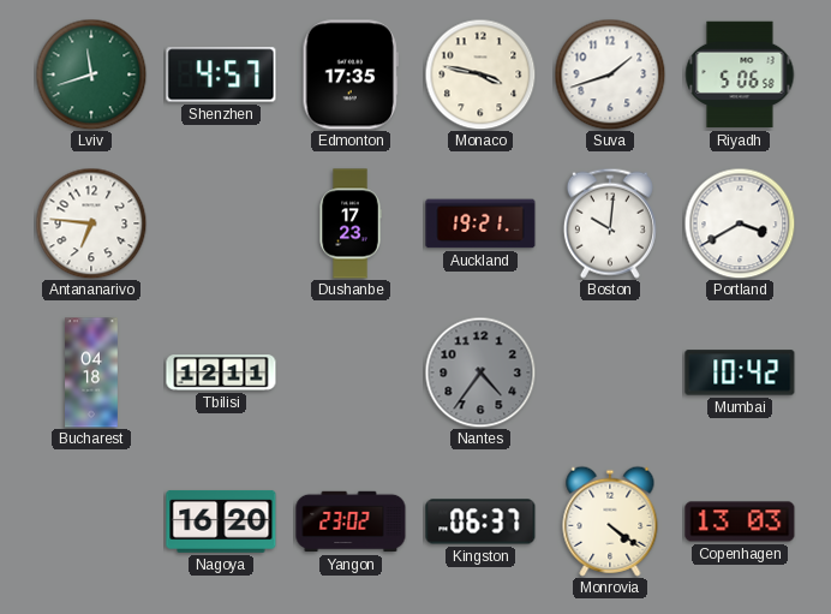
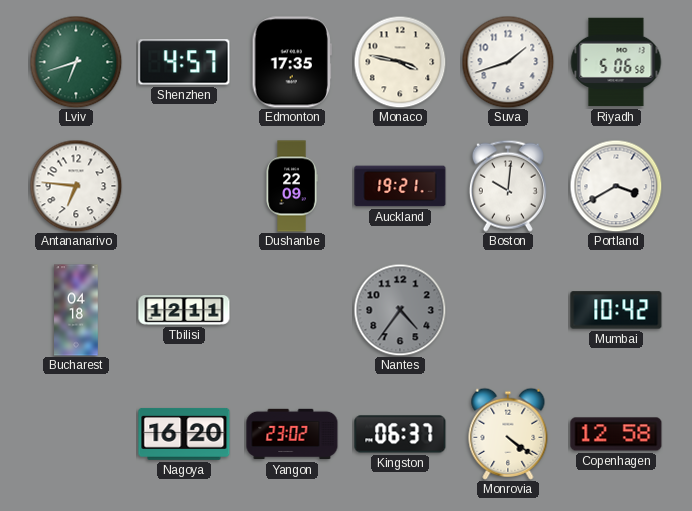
Lviv: 11:42 -> 6:42 (76, 62)
Dushanbe: 17:23 -> 22:09 (292, 186)
Copenhagen: 13:03 -> 12:58 (616, 434)
